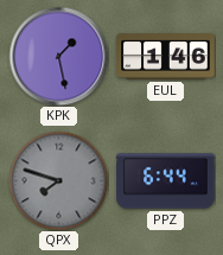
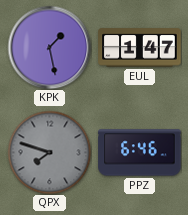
EUL: 1:46 -> 1:47 (140, 48)
PPZ: 6:44 -> 6:46 (140, 153)
